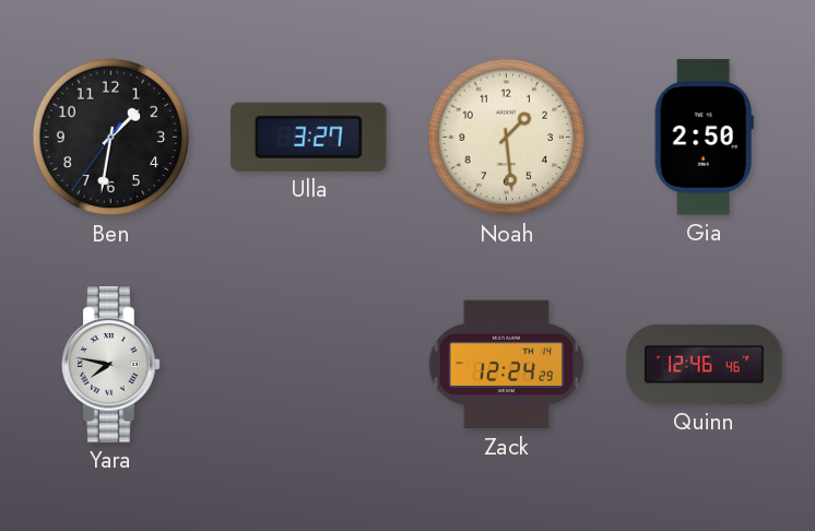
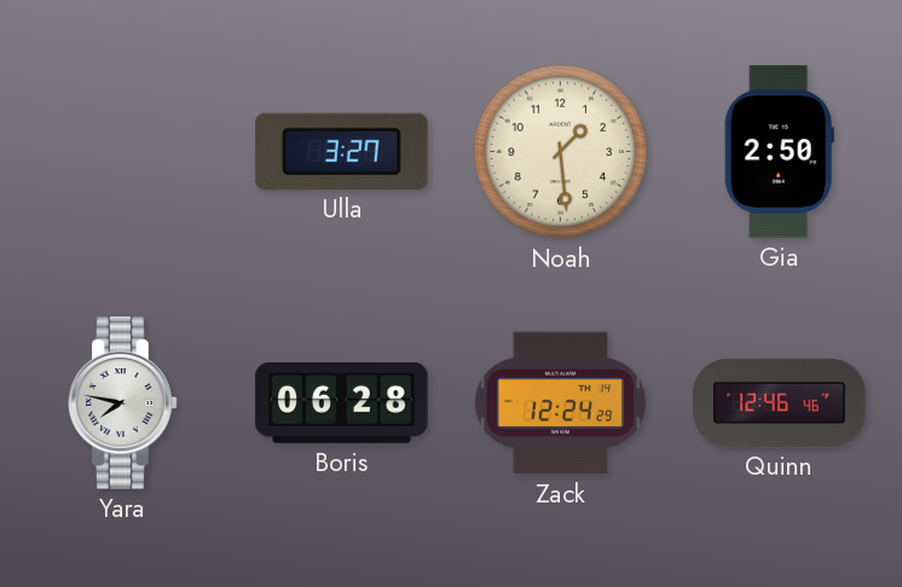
Ben: 1:31 -> none (111, 138)
Boris: none -> 06:28 (342, 403)
